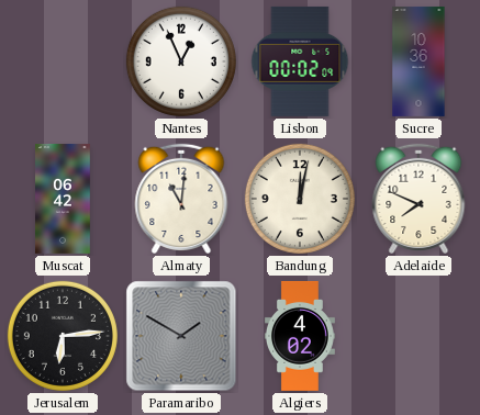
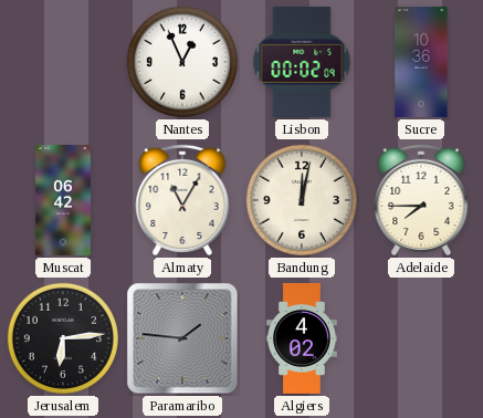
Almaty: 11:01 -> 11:05 (182, 200)
Adelaide: 7:49 -> 7:45 (421, 200)
Paramaribo: 1:50 -> 1:46 (182, 338)
